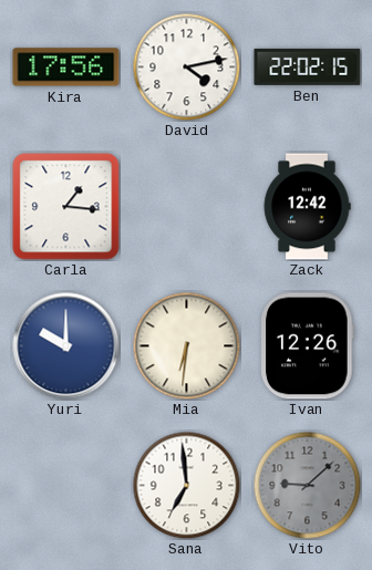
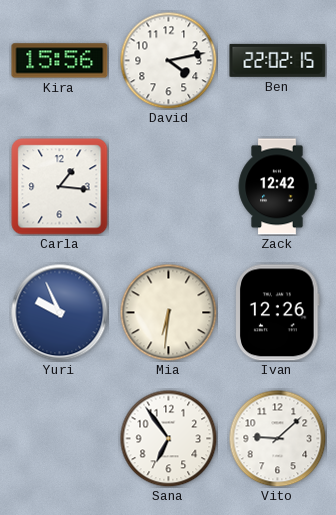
Kira: 17:56 -> 15:56 (60, 61)
Yuri: 10:00 -> 9:56 (60, 313)
Sana: 6:59 -> 6:54 (168, 438)
Vito dial: grey -> white (277, 438)
